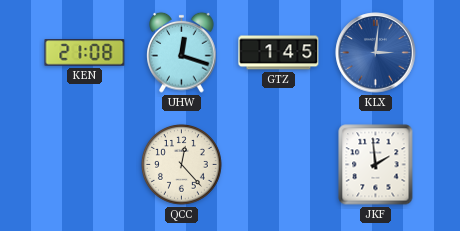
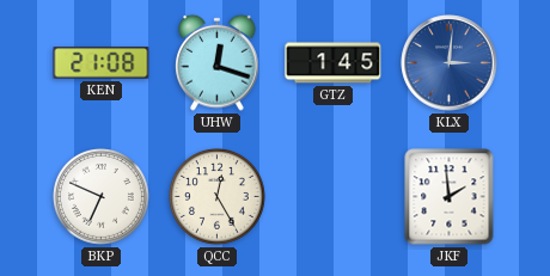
BKP: none -> 6:49 (102, 197)
QCC: 12:23 -> 12:25 (218, 197)
